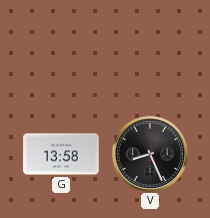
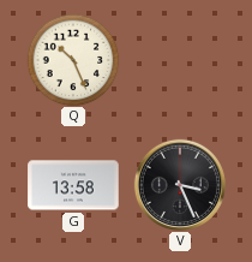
Q: none -> 10:26 (73, 60)
V: 8:26 -> 3:26 (180, 185)
